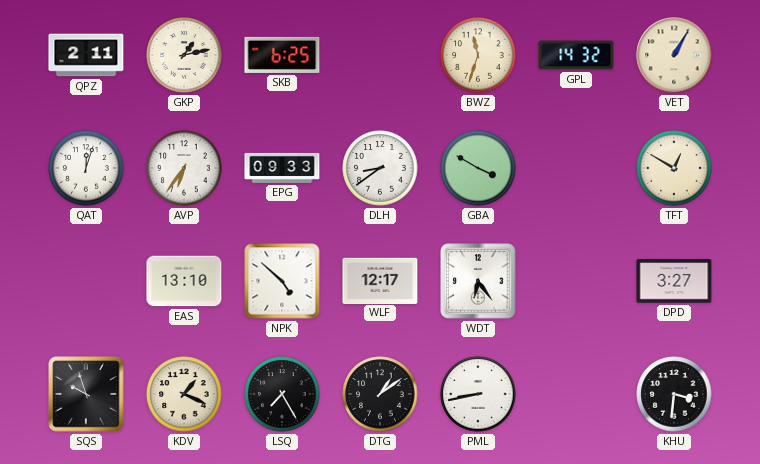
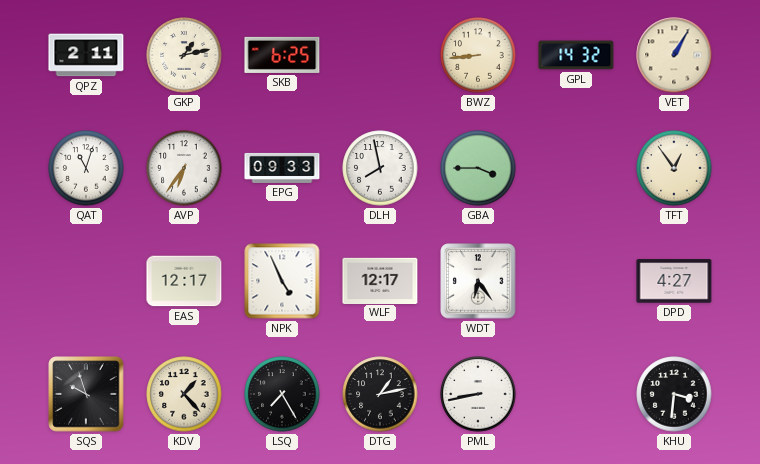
BWZ: 11:33 -> 8:44 (478, 55)
QAT: 12:03 -> 11:03 (86, 168)
DLH: 8:39 -> 7:58 (380, 168)
GBA: 3:50 -> 3:45 (478, 168)
TFT: 12:50 -> 12:54 (674, 168)
EAS: 13:10 -> 12:17 (184, 281)
NPK: 4:52 -> 4:56 (282, 281)
DPD: 3:27 -> 4:27 (674, 281)
KDV: 1:19 -> 1:23 (184, 394)
DTG: 1:09 -> 1:13 (380, 394)
